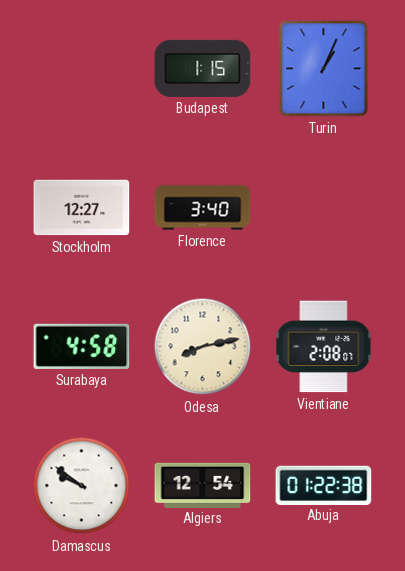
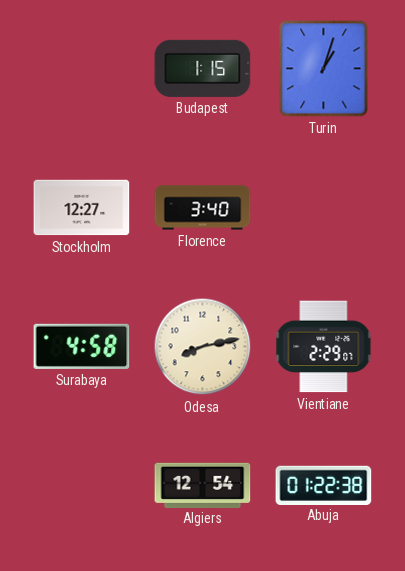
Turin: 1:04 -> 1:03 (324, 69)
Vientiane: 2:08 -> 2:29 (324, 347)
Damascus: 9:51 -> none (82, 486)
